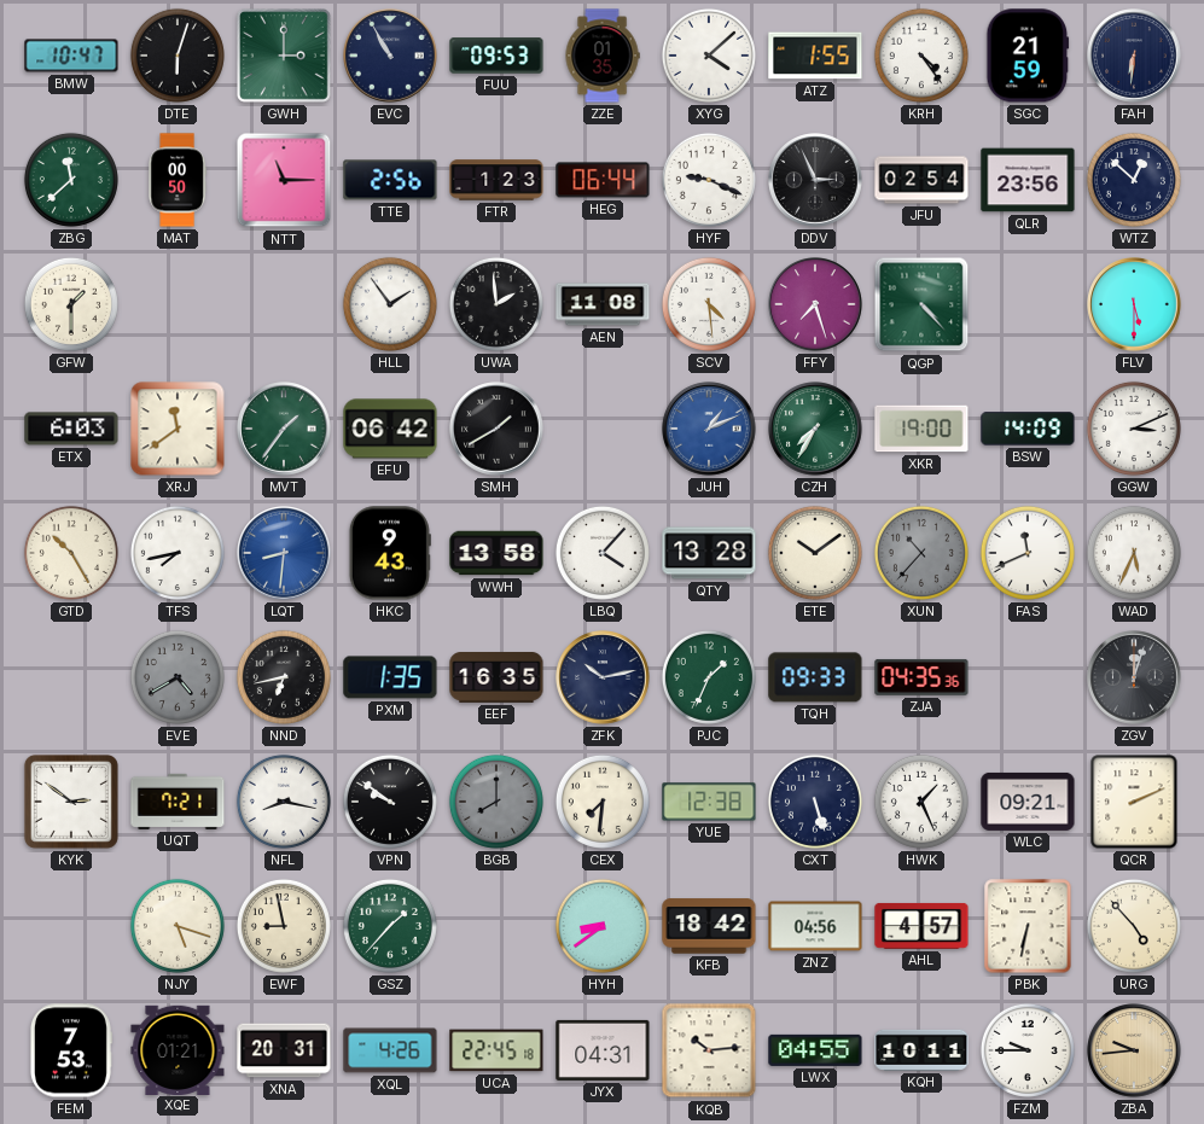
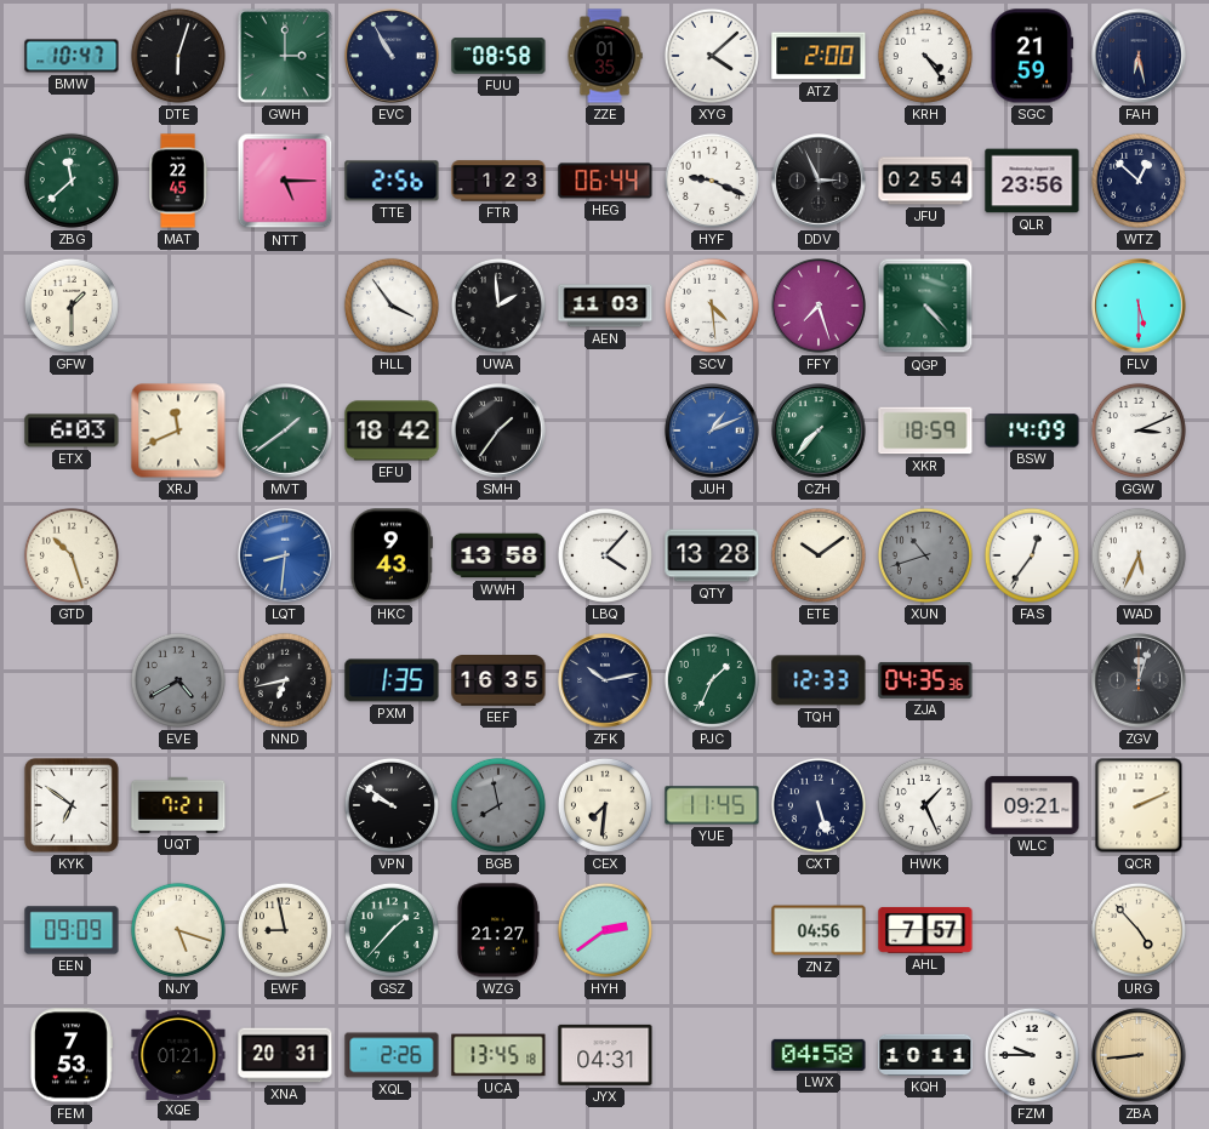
FUU: 09:53 -> 08:58 (498, 56)
ATZ: 1:55 -> 2:00 (819, 56)
FAH: 6:31 -> 6:28 (1139, 56)
MAT: 00:50 -> 22:45 (178, 181)
NTT: 11:15 -> 5:15 (285, 181)
HLL: 1:54 -> 3:54 (392, 306)
AEN: 11:08 -> 11:03 (605, 306)
XRJ: 11:39 -> 11:41 (178, 430)
MVT: 1:36 -> 1:39 (285, 430)
EFU: 06:42 -> 18:42 (392, 430)
SMH: 1:40 -> 1:36 (498, 430)
CZH: 7:35 -> 7:37 (819, 430)
XKR: 19:00 -> 18:59 (925, 430)
GTD: 10:25 -> 10:27 (72, 555)
TFS: 7:43 -> none (178, 553)
XUN: 10:37 -> 10:42 (925, 555)
FAS: 11:41 -> 12:36 (1032, 555)
TQH: 09:33 -> 12:33 (819, 680)
KYK: 2:51 -> 6:51 (72, 805)
NFL: 8:17 -> none (284, 802)
BGB: 8:00 -> 7:58 (498, 805)
YUE: 12:38 -> 11:45 (712, 805)
EEN: none -> 09:09 (72, 930)
WZG: none -> 21:27 (497, 930)
HYH: 8:39 -> 2:39 (605, 930)
KFB: 18:42 -> none (709, 926)
AHL: 4:57 -> 7:57 (925, 930)
PBK: 6:32 -> none (1028, 926)
XQL: 4:26 -> 2:26 (392, 1055)
UCA: 22:45 -> 13:45 (498, 1055)
KQB: 10:14 -> none (709, 1050)
LWX: 04:55 -> 04:58 (819, 1055)
ZBA: 9:44 -> 8:44 (1139, 1055)
